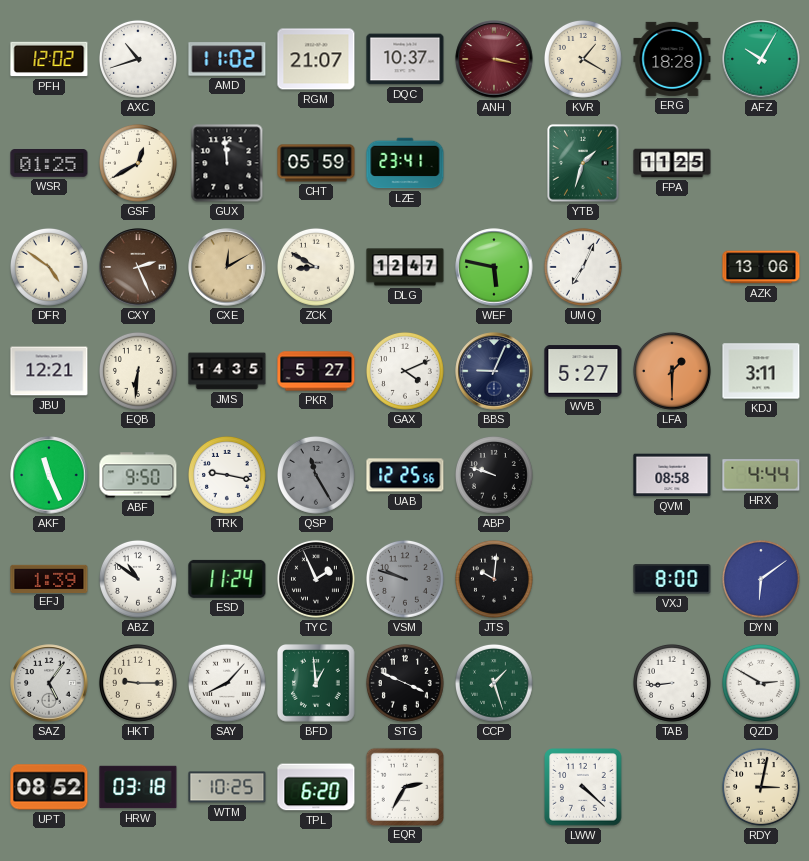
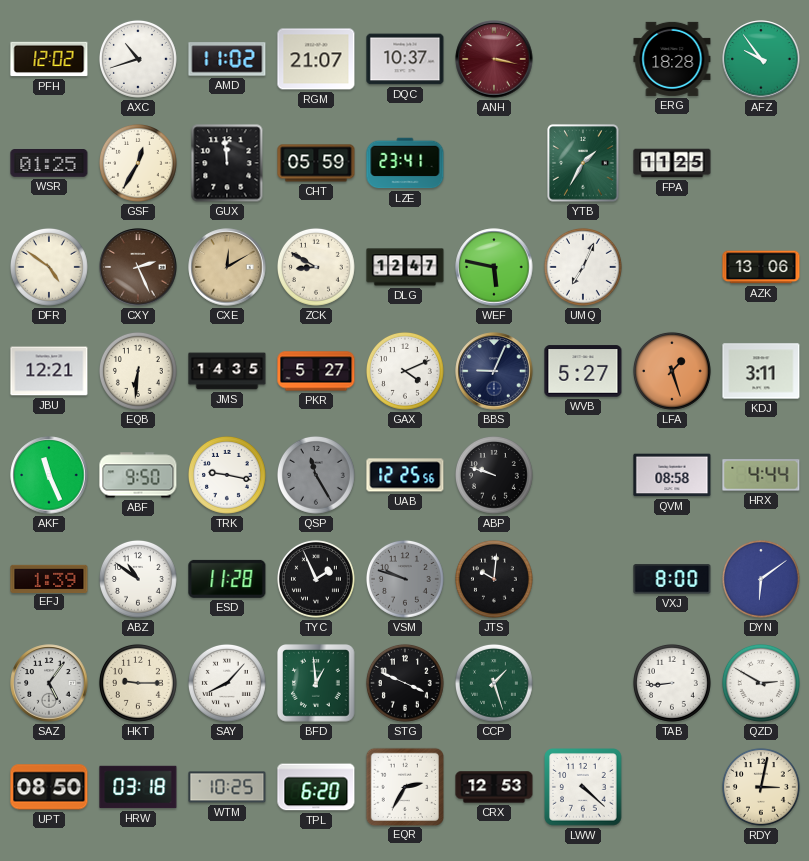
KVR: 1:20 -> none (583, 59)
AFZ: 10:05 -> 9:54 (761, 59)
GSF: 12:40 -> 12:35 (138, 163)
YTB: 1:33 -> 1:35 (583, 163)
LFA: 1:30 -> 1:27 (672, 371)
ESD: 11:24 -> 11:28 (227, 579)
UPT: 08:52 -> 08:50 (49, 787)
CRX: none -> 12:53 (494, 787)
